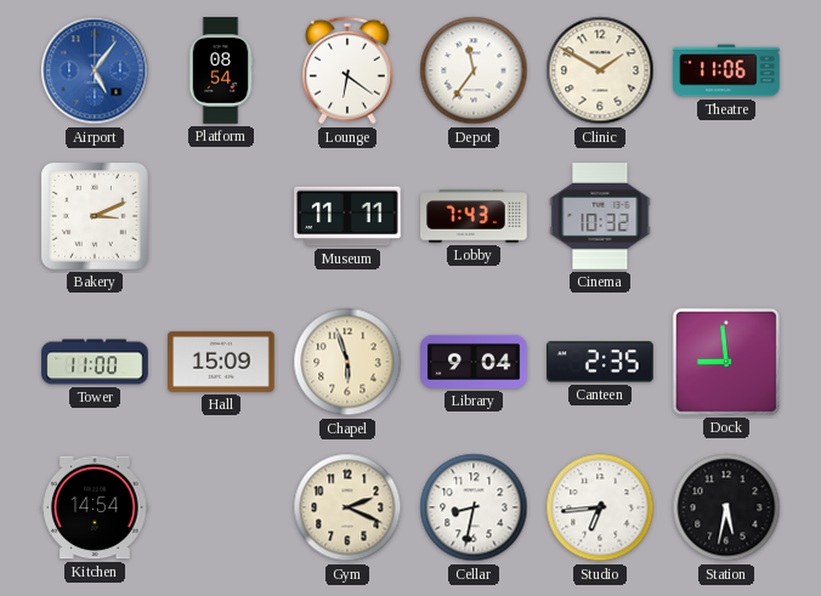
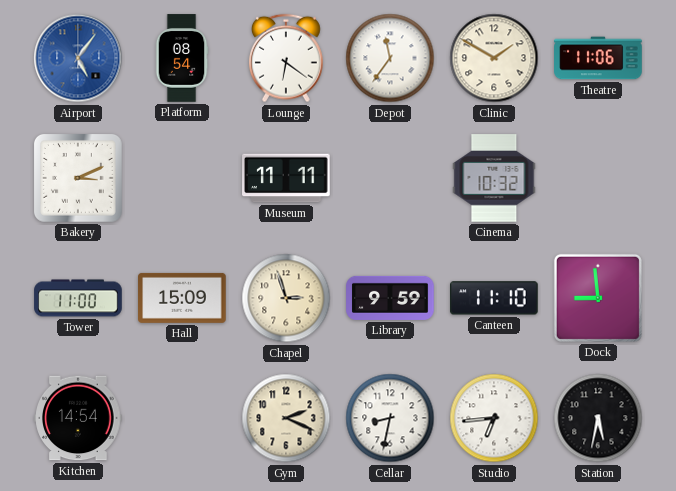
Lobby: 7:43 -> none (474, 216)
Chapel: 5:57 -> 2:57 (286, 298)
Library: 9:04 -> 9:59 (390, 298)
Canteen: 2:35 -> 11:10 (495, 298)
